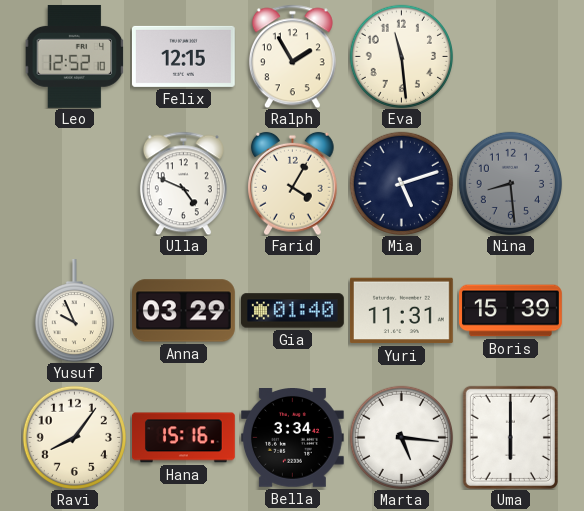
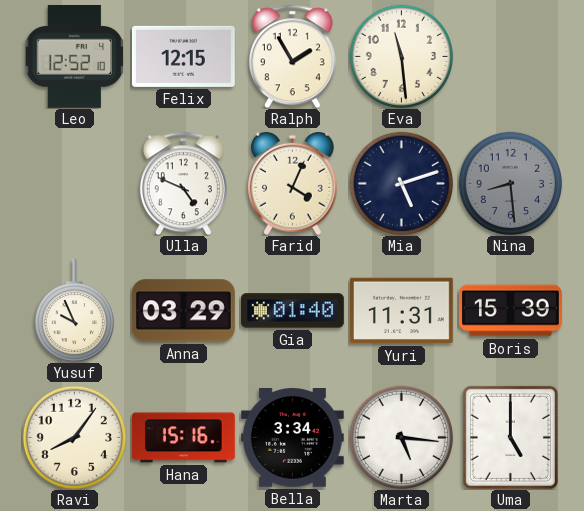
Farid: 4:05 -> 4:04 (293, 183)
Uma: 6:00 -> 5:00 (510, 437)
